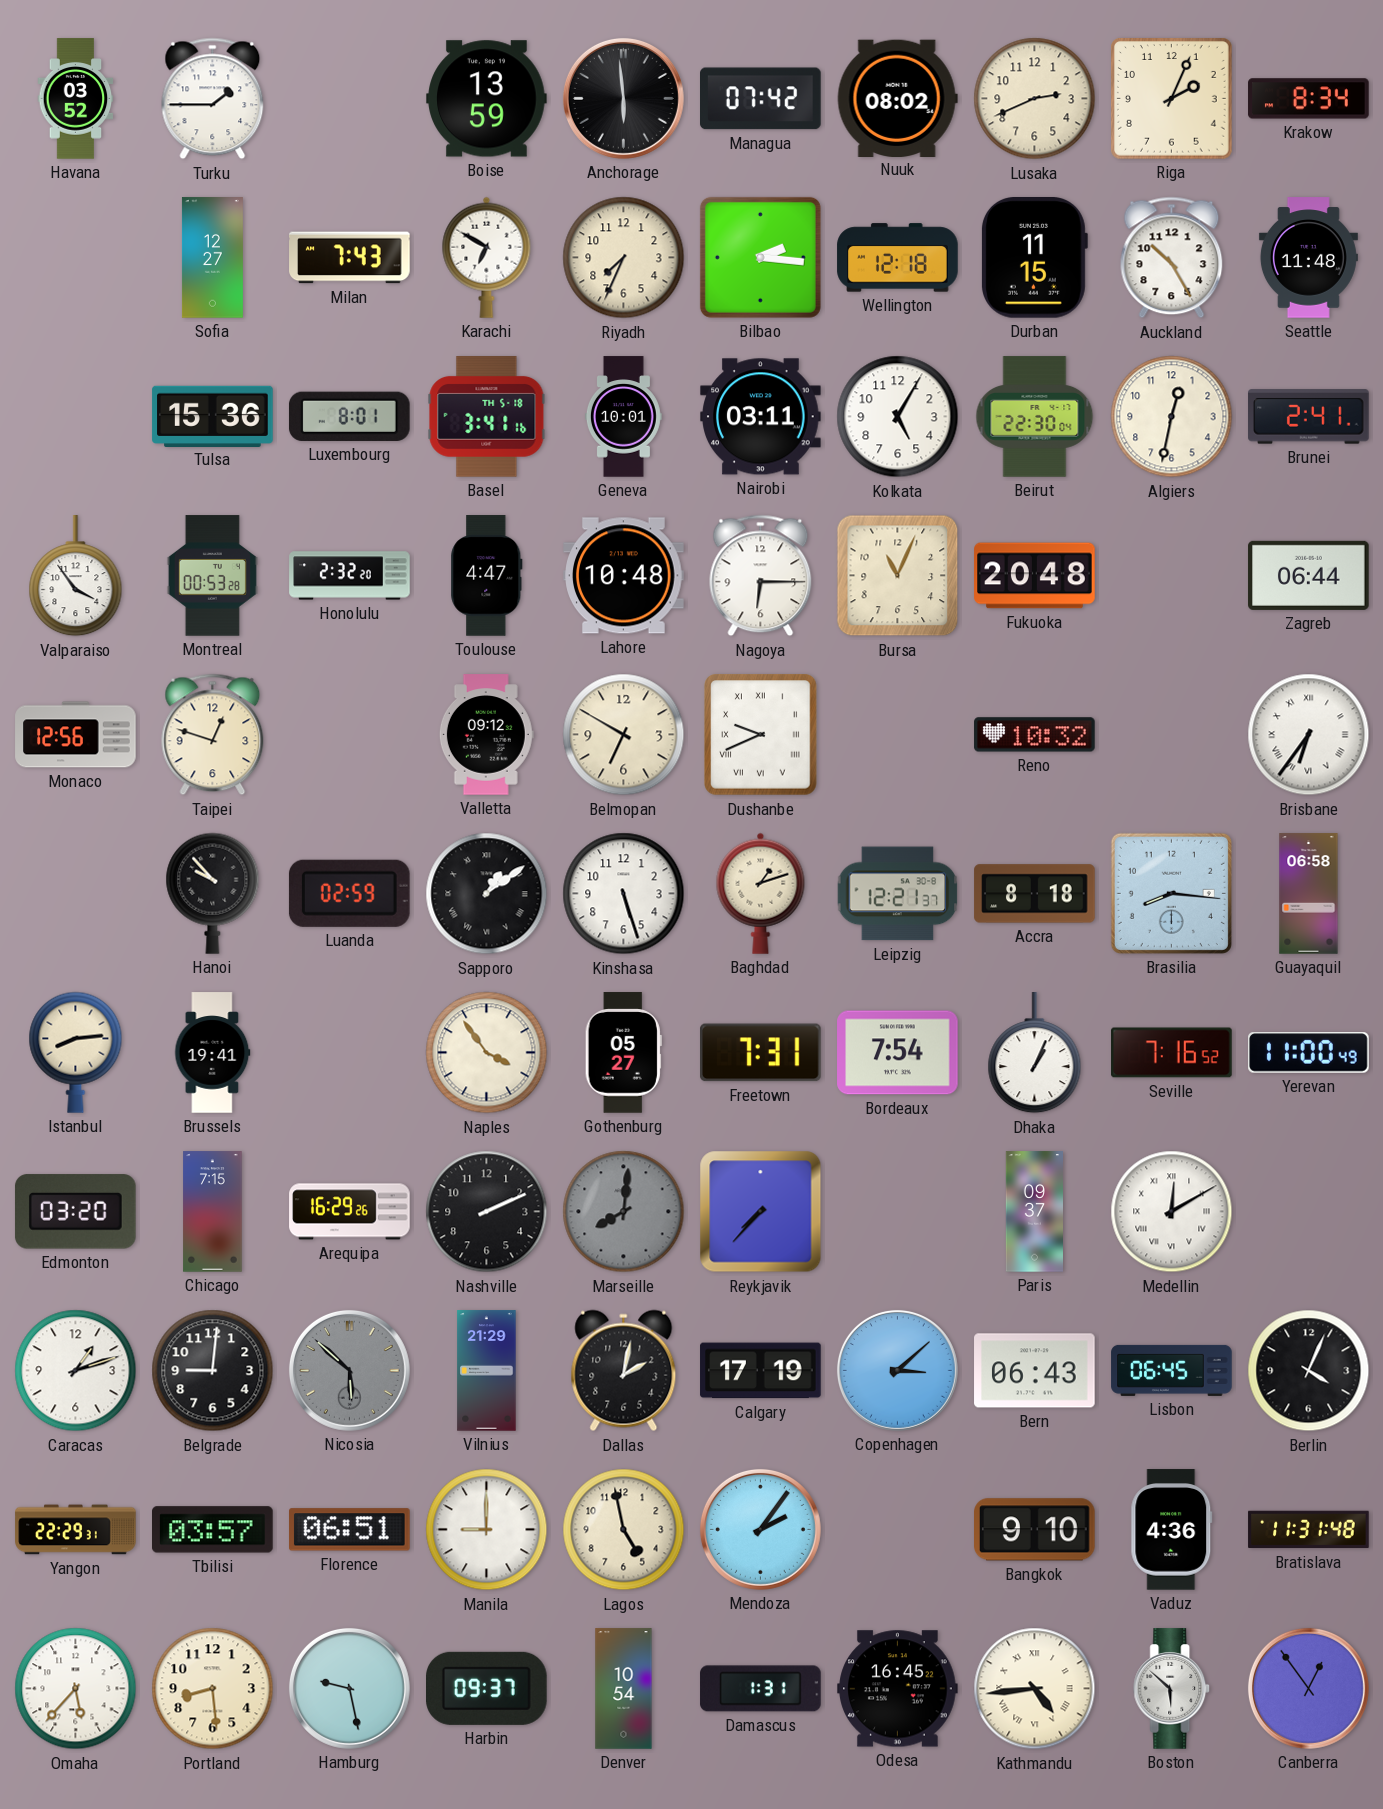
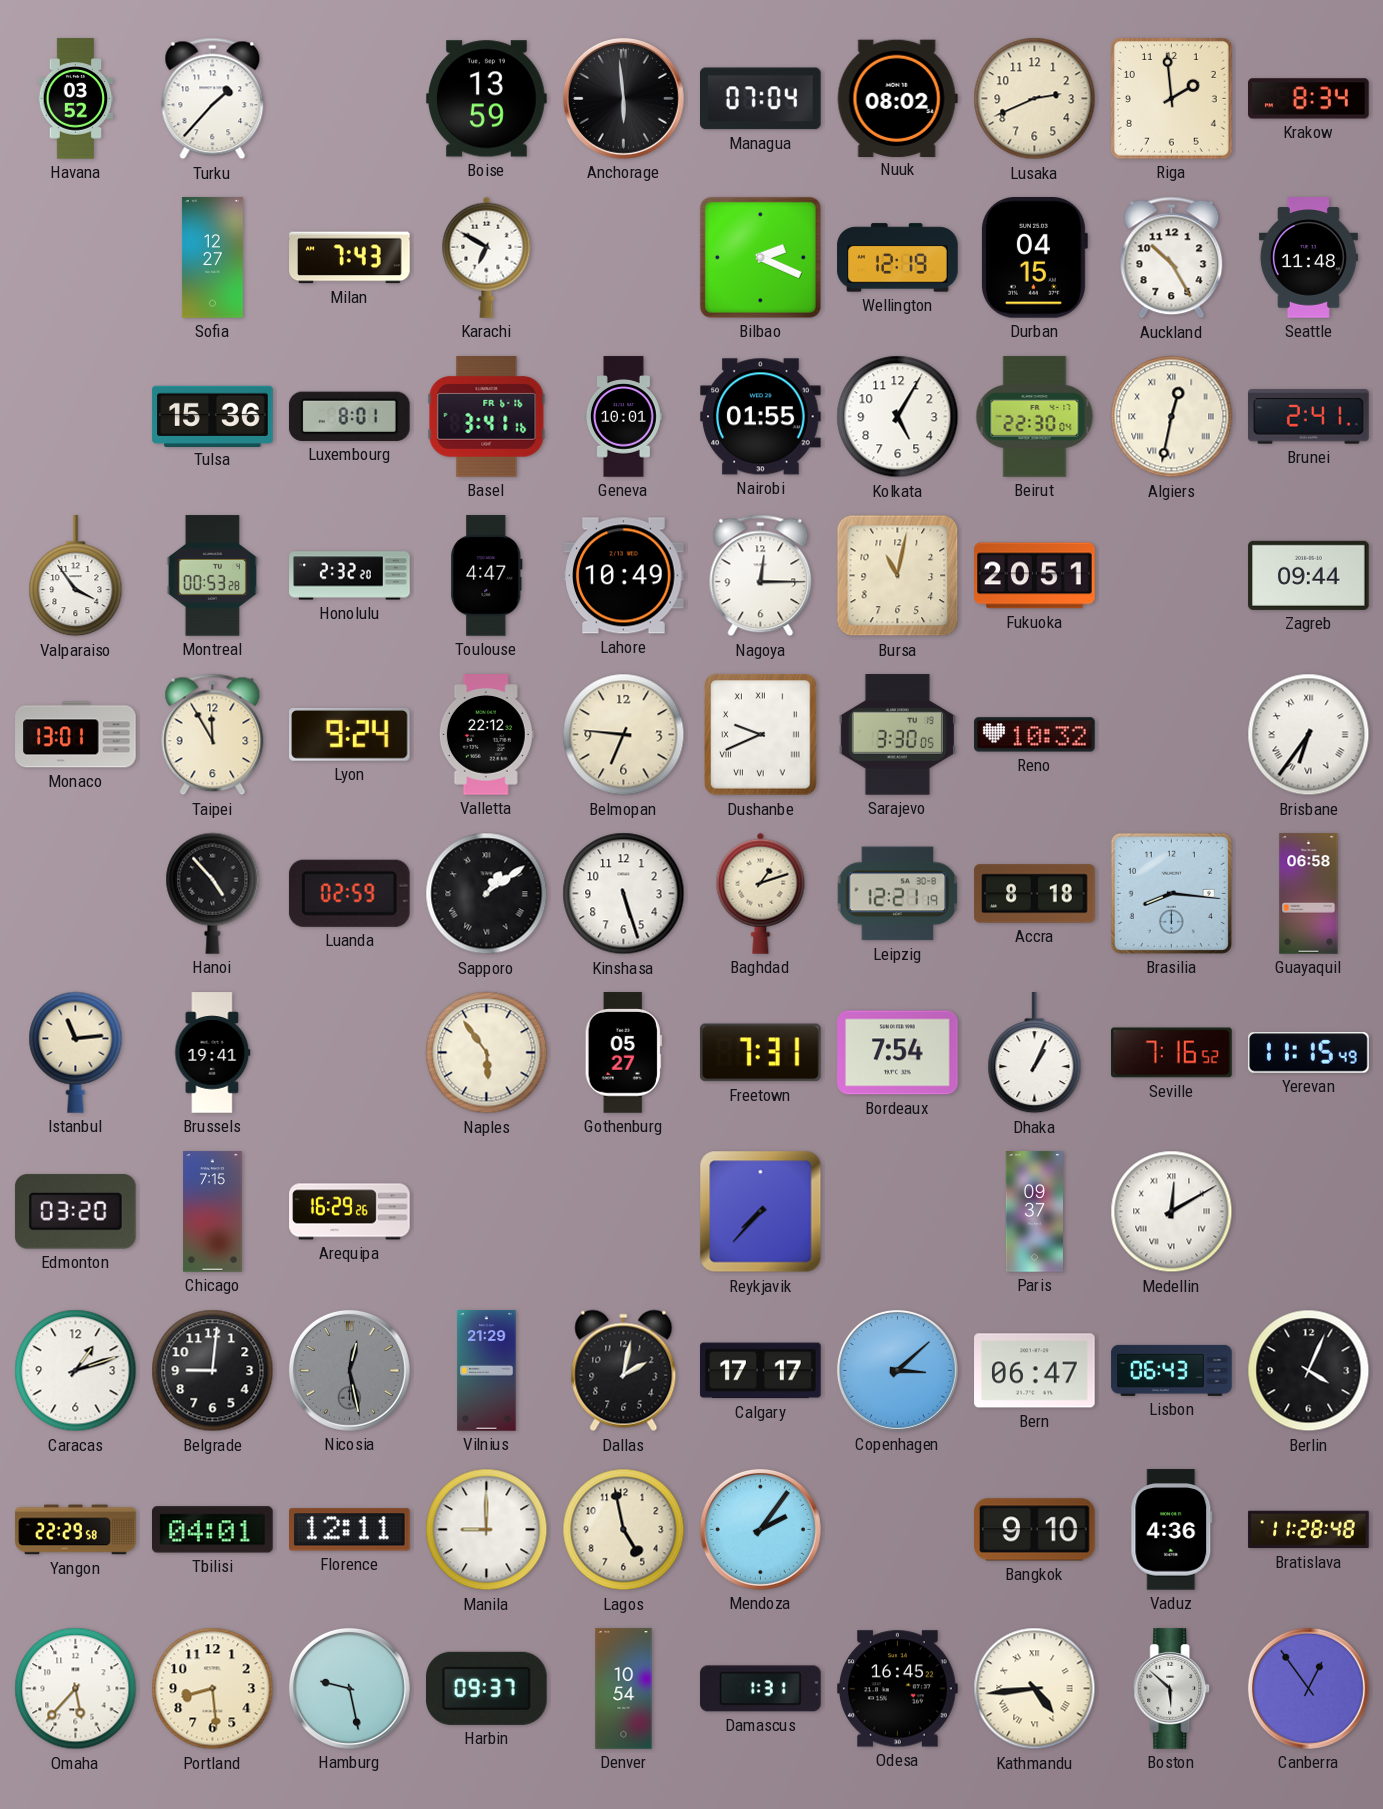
Turku: 1:45 -> 1:37 (213, 99)
Managua: 07:42 -> 07:04 (761, 99)
Riga: 2:04 -> 1:59 (1172, 99)
Riyadh: 7:34 -> none (624, 258)
Bilbao: 2:16 -> 2:19 (760, 257)
Wellington: 12:18 -> 12:19 (898, 258)
Durban: 11:15 -> 04:15 (1034, 258)
Basel date: TH 5-18 -> FR 6-16 (487, 417)
Nairobi: 03:11 -> 01:55 (761, 417)
Algiers numerals: Arabic -> Roman (1172, 417)
Lahore: 10:48 -> 10:49 (624, 576)
Nagoya: 6:15 -> 12:15 (761, 576)
Bursa: 11:04 -> 11:02 (898, 576)
Fukuoka: 20:48 -> 20:51 (1035, 576)
Zagreb: 06:44 -> 09:44 (1309, 575)
Monaco: 12:56 -> 13:01 (76, 735)
Taipei: 12:48 -> 11:55 (213, 735)
Lyon: none -> 9:24 (350, 734)
Valletta: 09:12 -> 22:12 (486, 735)
Belmopan: 6:50 -> 6:46 (624, 735)
Sarajevo: none -> 3:30 (897, 735)
Hanoi: 9:53 -> 4:53 (213, 893)
Leipzig: 12:21:37 -> 12:21:19 (898, 894)
Istanbul: 8:14 -> 11:14 (76, 1052)
Naples: 3:54 -> 5:54 (487, 1053)
Yerevan: 11:00 -> 11:15 (1309, 1053)
Nashville: 2:11 -> none (487, 1212)
Marseille: 8:01 -> none (624, 1212)
Nicosia: 5:52 -> 12:28 (349, 1370)
Calgary: 17:19 -> 17:17 (761, 1371)
Bern: 06:43 -> 06:47 (1035, 1371)
Lisbon: 06:45 -> 06:43 (1172, 1370)
Yangon: 22:29:31 -> 22:29:58 (76, 1530)
Tbilisi: 03:57 -> 04:01 (213, 1530)
Florence: 06:51 -> 12:11 (350, 1530)
Bratislava: 11:31 -> 11:28 (1309, 1530)
